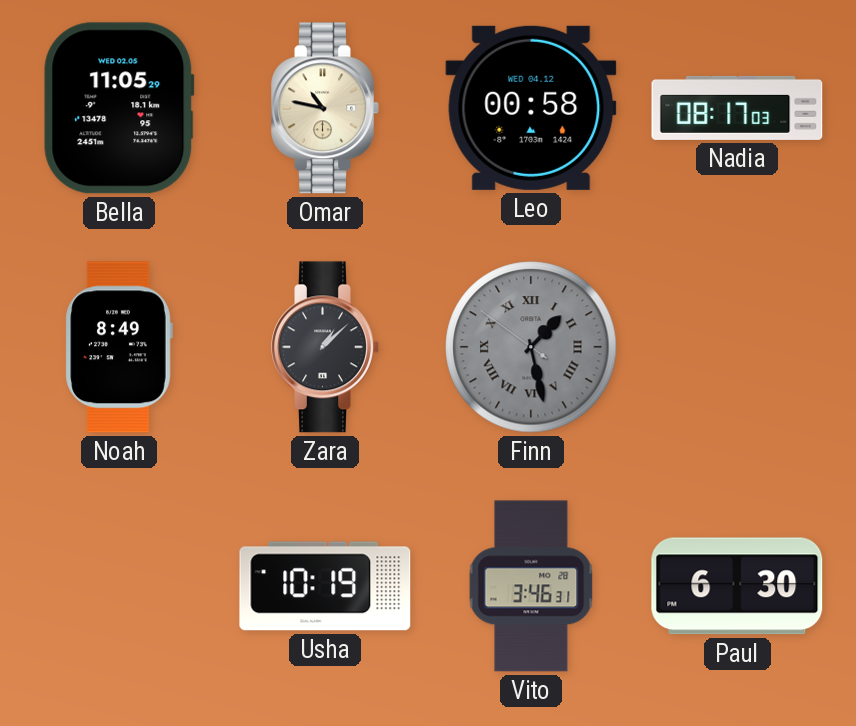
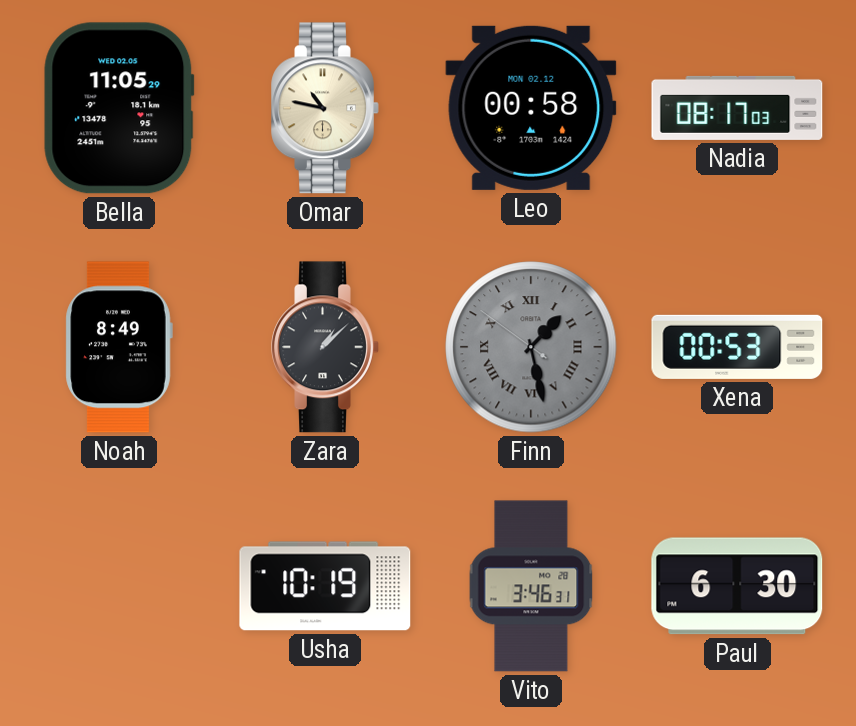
Leo date: WED 04.12 -> MON 02.12 (531, 108)
Xena: none -> 00:53 (737, 347)
